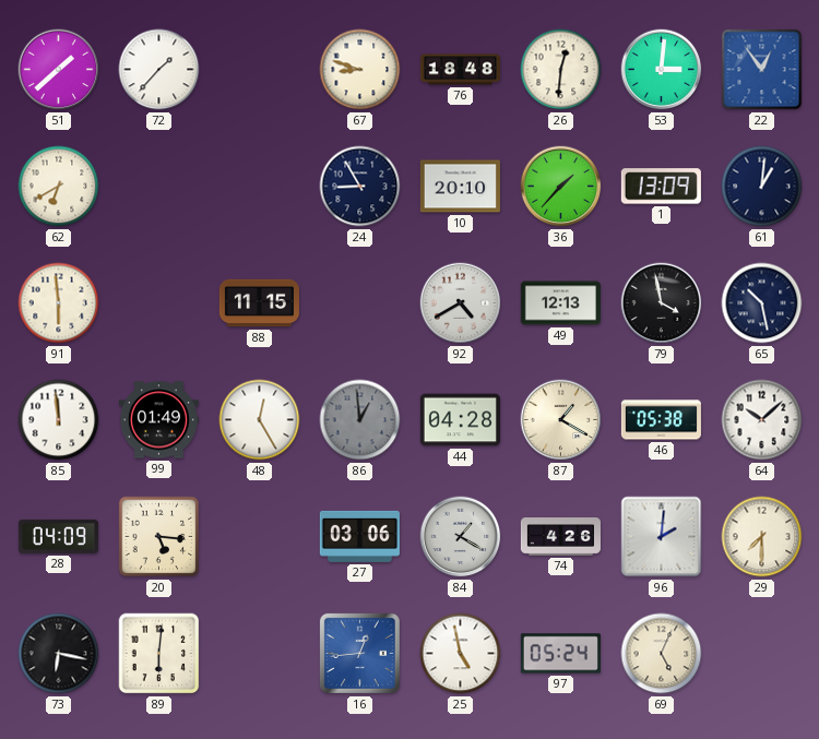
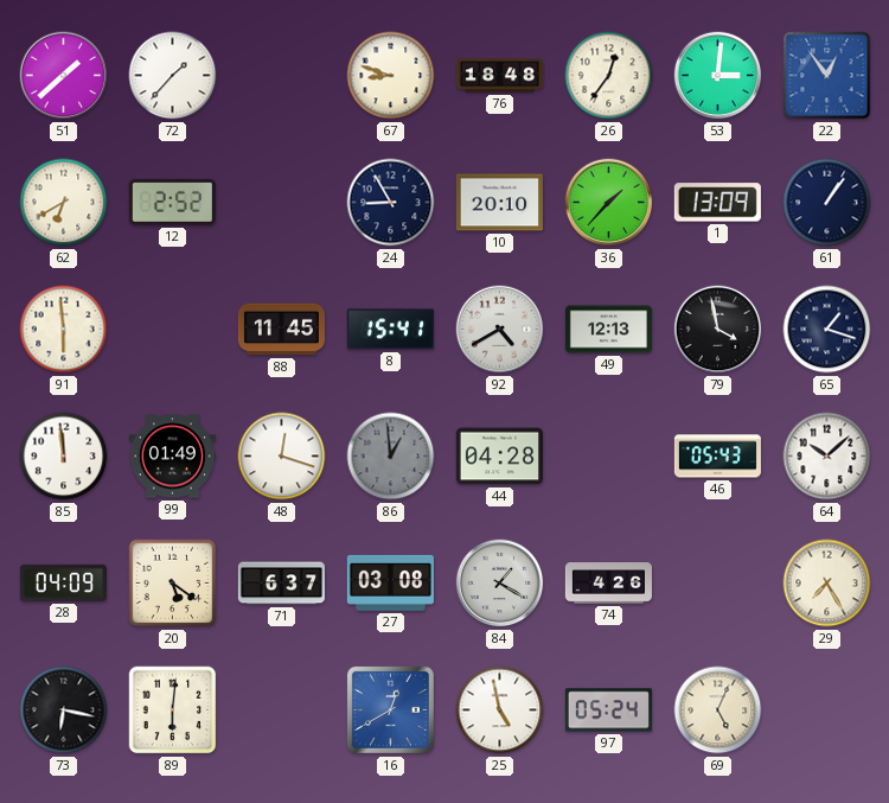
26: 12:31 -> 12:36 (609, 76)
12: none -> 2:52 (172, 202)
61: 1:01 -> 1:06 (827, 203)
88: 11:15 -> 11:45 (281, 330)
8: none -> 15:41 (390, 330)
65: 10:28 -> 1:18 (827, 330)
48: 12:25 -> 12:18 (282, 457)
87: 1:20 -> none (561, 420)
46: 05:38 -> 05:43 (717, 457)
20: 5:16 -> 5:21 (173, 584)
71: none -> 6:37 (281, 584)
27: 03:06 -> 03:08 (390, 582)
96: 2:01 -> none (662, 537)
29: 7:30 -> 7:25 (827, 584)
16: 12:44 -> 12:40 (390, 709)
